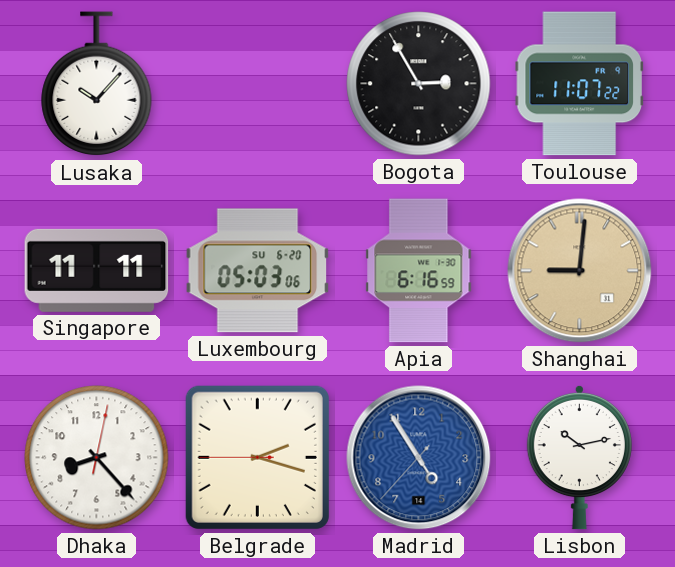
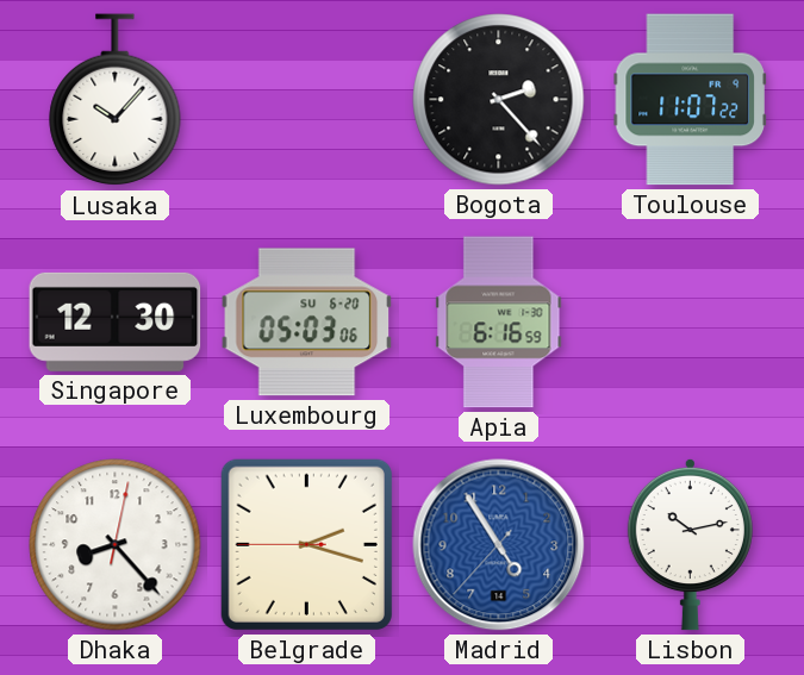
Bogota: 2:55 -> 2:23 (499, 100)
Singapore: 11:11 -> 12:30 (116, 321)
Shanghai: 9:01 -> none (580, 271)
